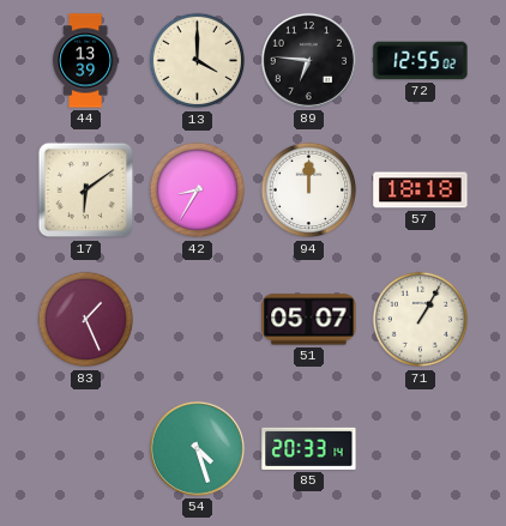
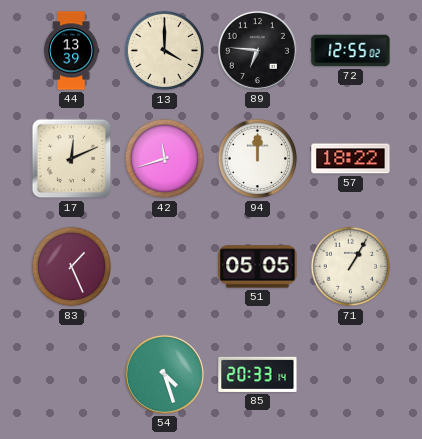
17: 6:09 -> 12:11 (72, 159)
42: 8:35 -> 11:42 (165, 159)
57: 18:18 -> 18:22 (351, 159)
51: 05:07 -> 05:05 (258, 267)
